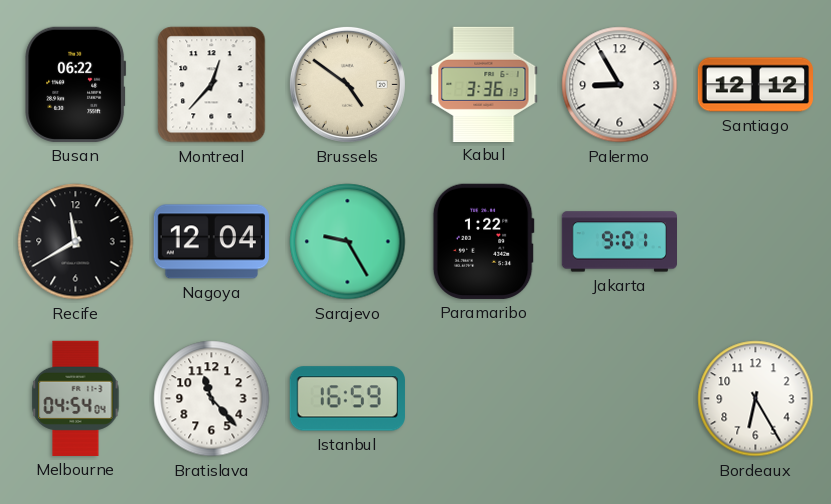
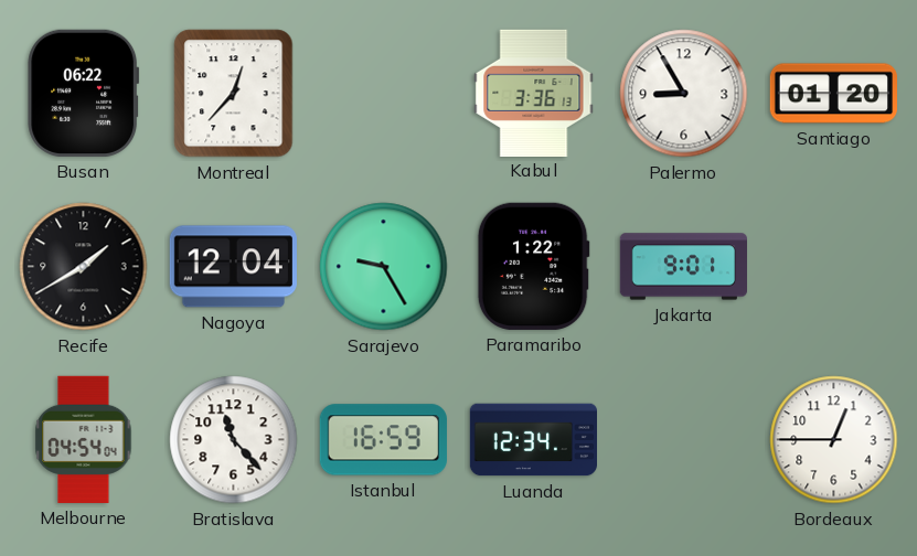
Brussels: 4:51 -> none (347, 84)
Santiago: 12:12 -> 01:20 (833, 94)
Recife: 11:40 -> 1:40 (84, 267)
Luanda: none -> 12:34 (533, 440)
Bordeaux: 6:25 -> 12:45 (834, 440)
